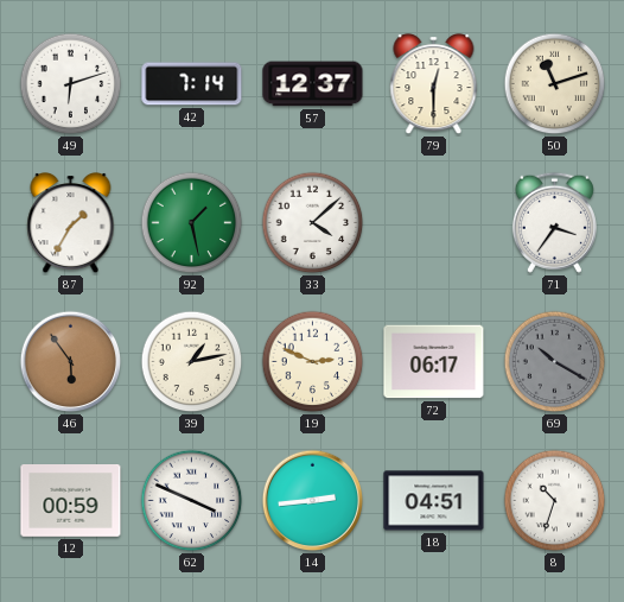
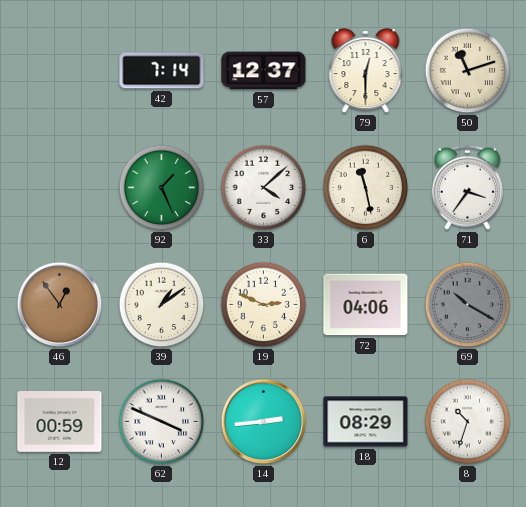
49: 6:12 -> none (71, 84)
87: 1:35 -> none (71, 224)
92: 1:28 -> 1:26 (162, 188)
6: none -> 11:28 (366, 188)
46: 5:54 -> 12:54 (60, 305)
39: 1:13 -> 1:09 (162, 305)
72: 06:17 -> 04:06 (366, 305)
18: 04:51 -> 08:29 (366, 422)
